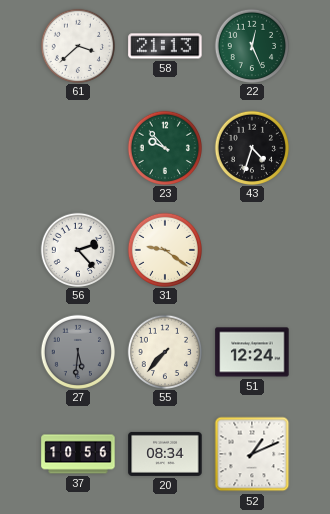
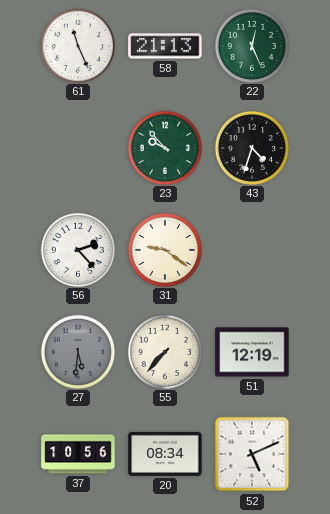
61: 3:38 -> 11:26 (77, 45)
51: 12:24 -> 12:19 (252, 352)
52: 1:11 -> 5:11 (252, 454)
